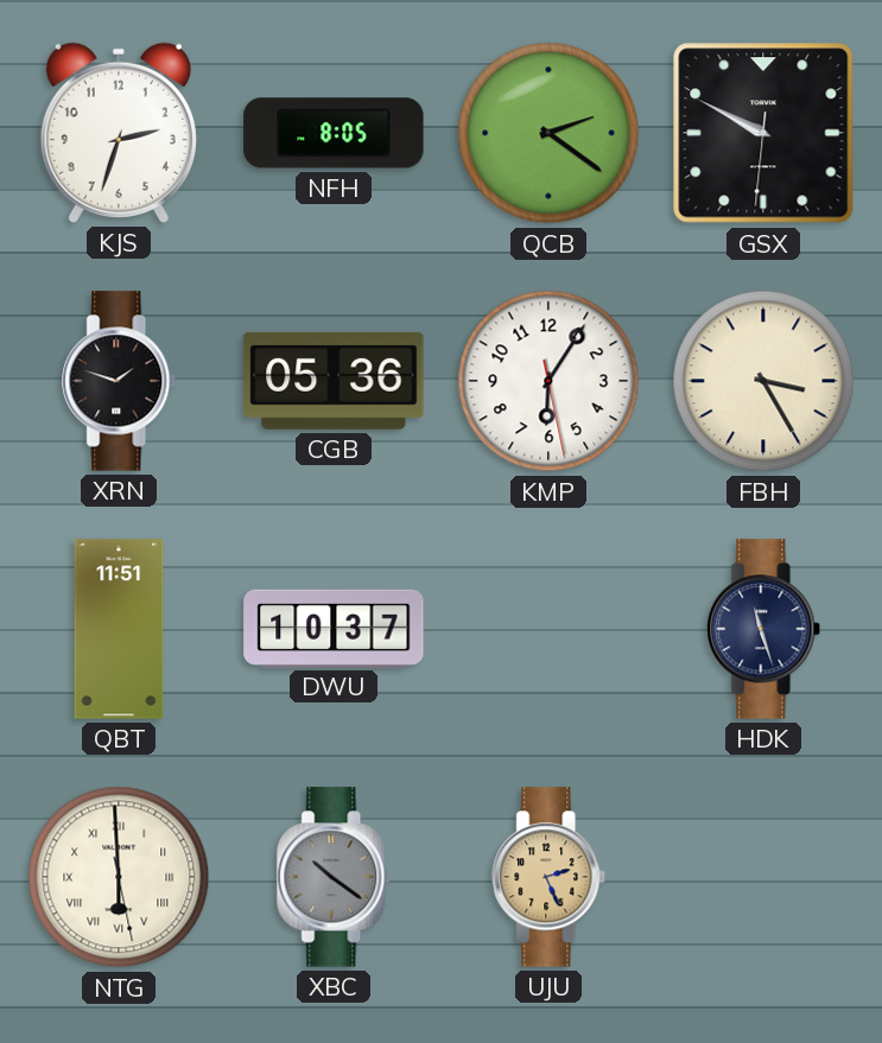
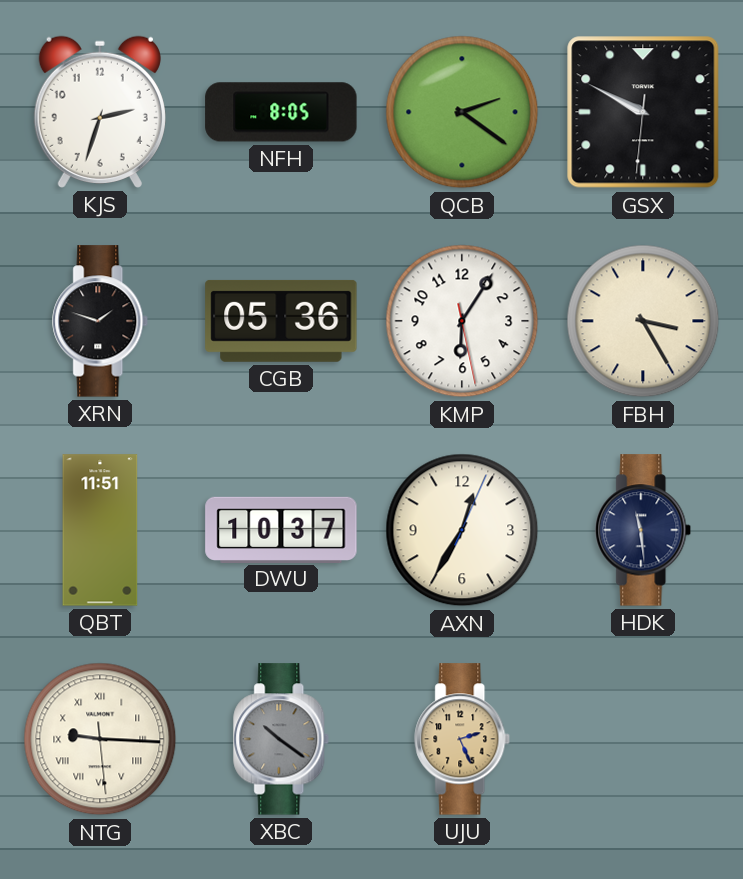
AXN: none -> 12:35 (462, 530)
HDK: 11:27 -> 11:29 (644, 530)
NTG: 5:59 -> 9:15 (100, 739)
